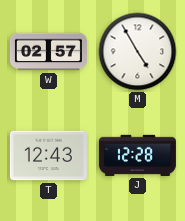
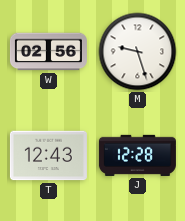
W: 02:57 -> 02:56 (48, 52)
M: 4:55 -> 9:27 (138, 52)
